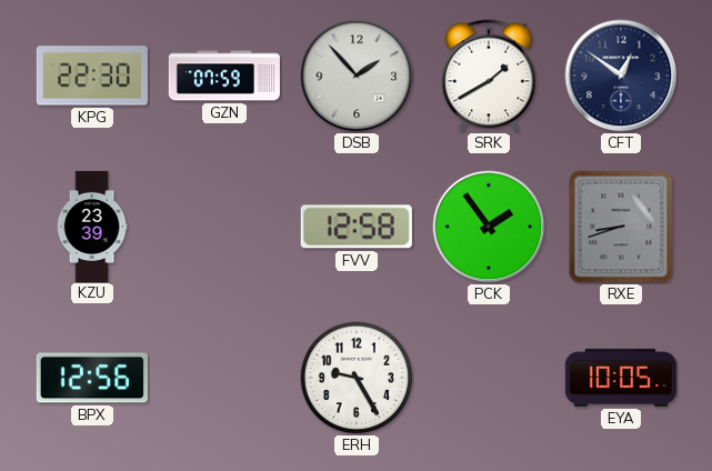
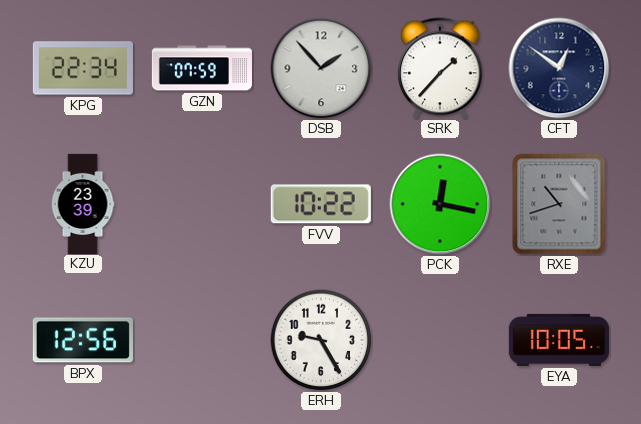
KPG: 22:30 -> 22:34 (83, 68)
SRK: 1:40 -> 1:37 (440, 68)
FVV: 12:58 -> 10:22 (321, 204)
PCK: 1:54 -> 12:17 (440, 204)
RXE: 8:42 -> 10:42 (559, 204)
